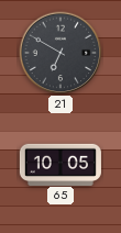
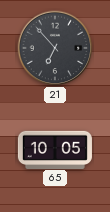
21: 6:50 -> 6:53 (55, 48)
